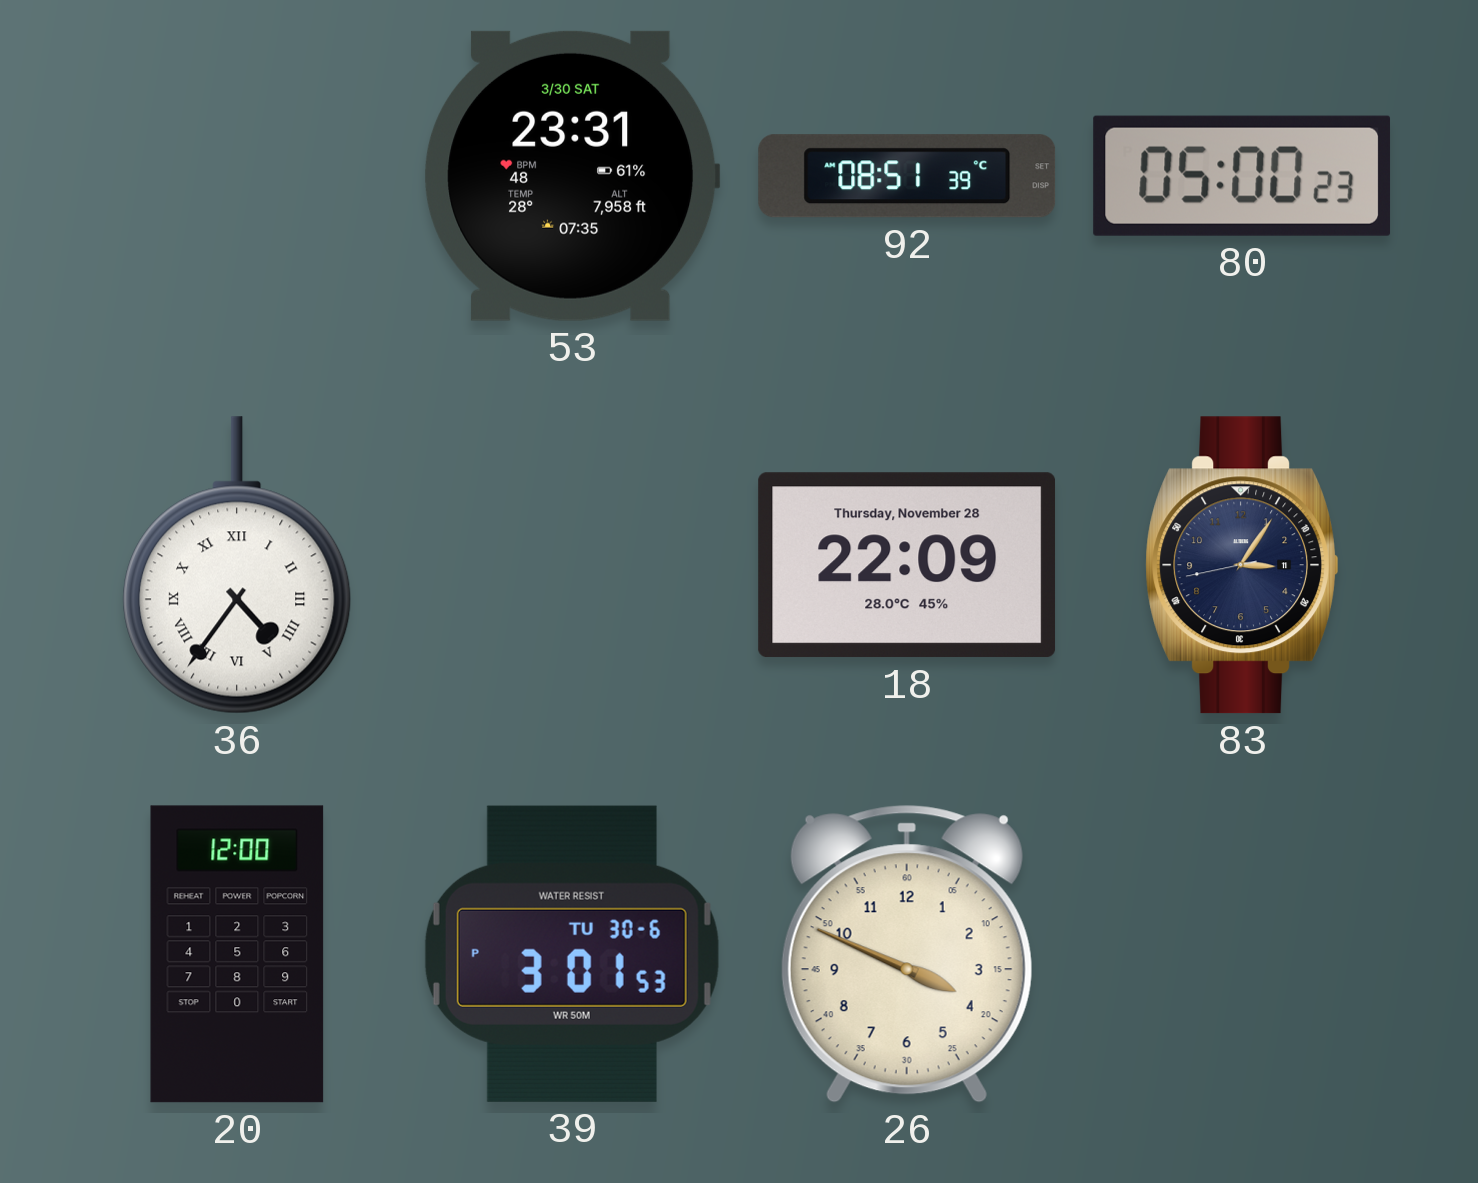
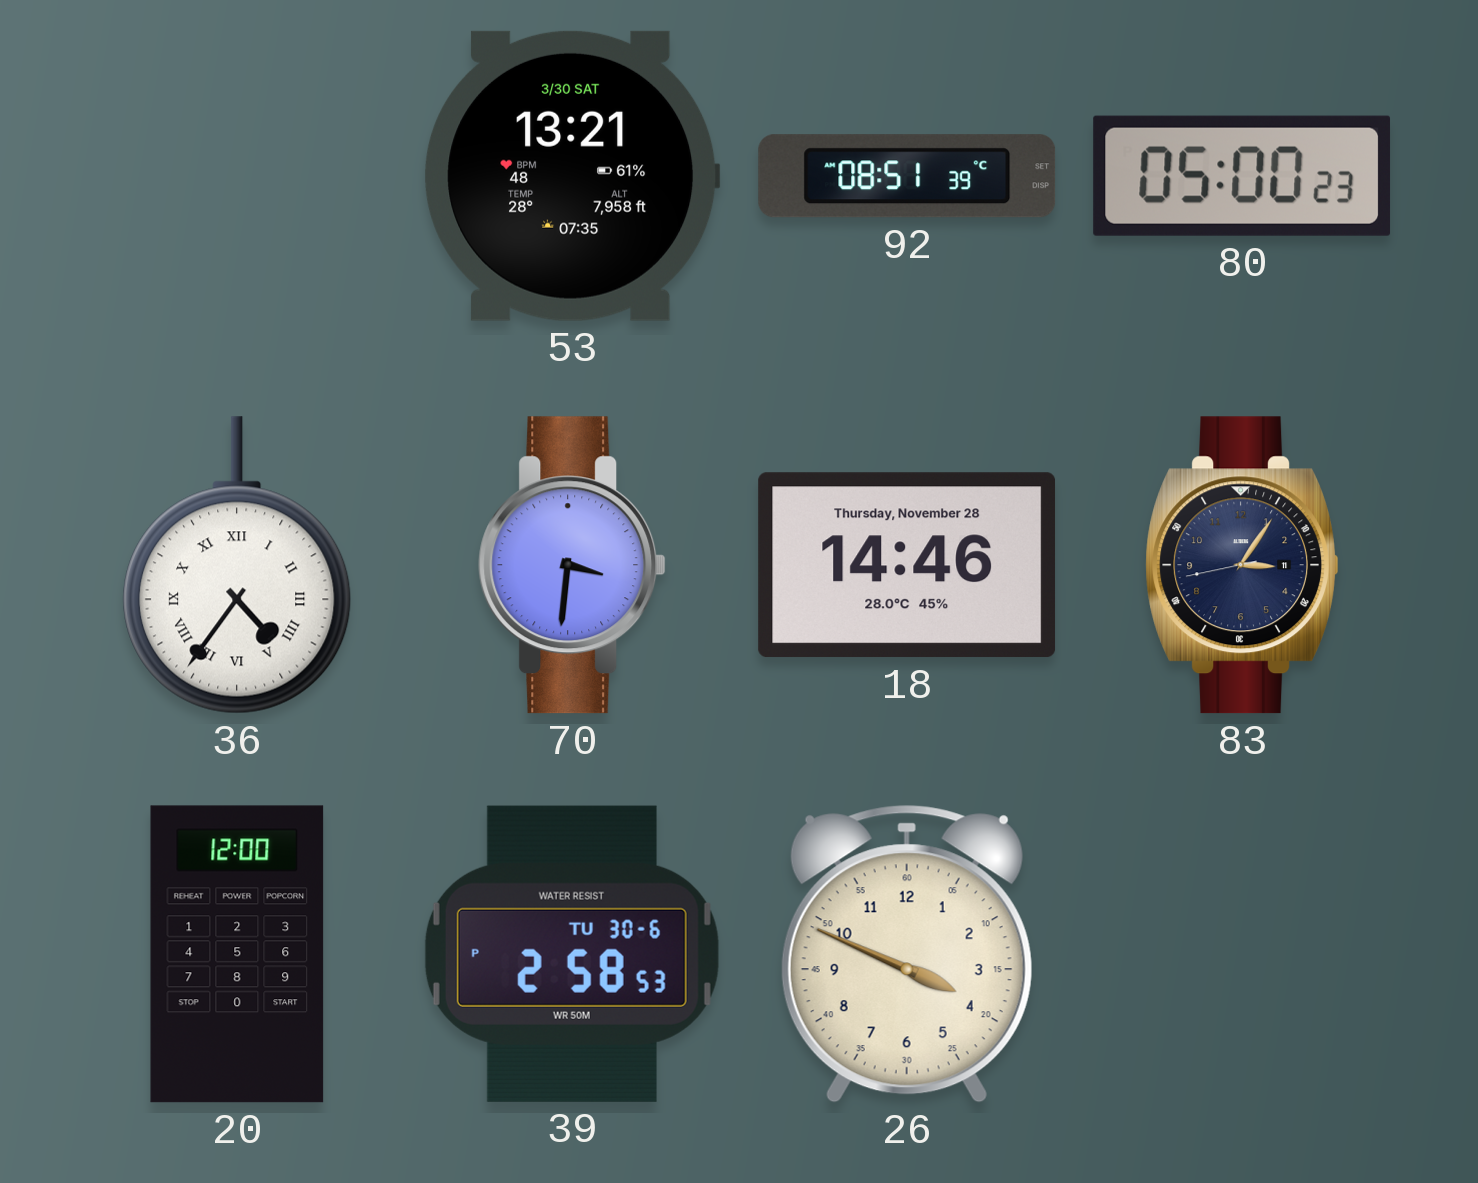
53: 23:31 -> 13:21 (572, 176)
70: none -> 3:31 (572, 565)
18: 22:09 -> 14:46 (907, 565)
39: 3:01 -> 2:58 (572, 954)
